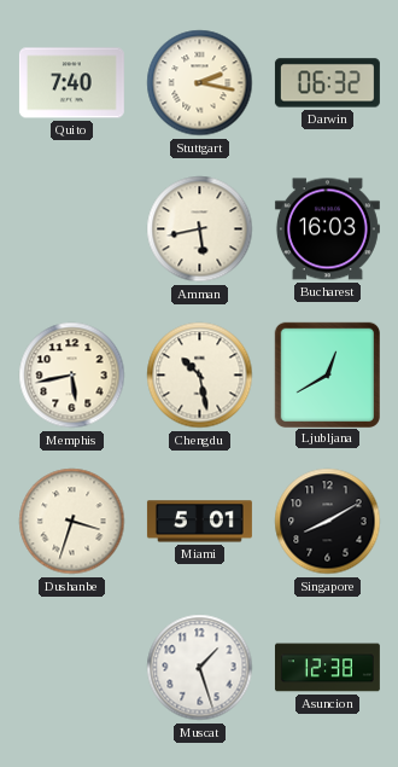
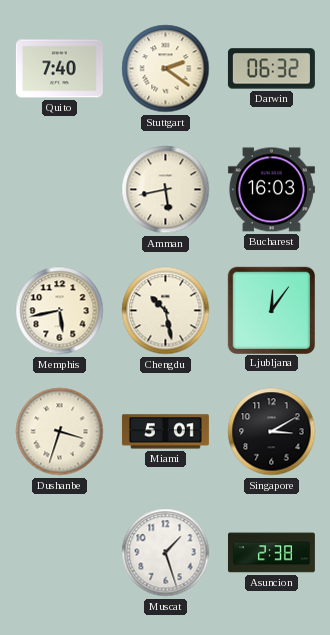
Stuttgart: 2:17 -> 2:21 (166, 69)
Ljubljana: 12:40 -> 12:06 (271, 310)
Singapore: 8:10 -> 3:10 (272, 432)
Asuncion: 12:38 -> 2:38 (271, 553)
